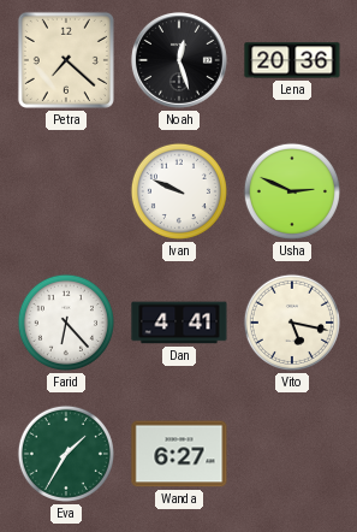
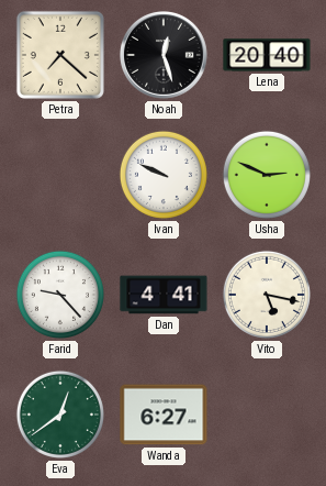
Lena: 20:36 -> 20:40 (267, 55)
Farid: 6:23 -> 9:23 (60, 295)
Eva: 1:35 -> 12:39 (60, 415)
